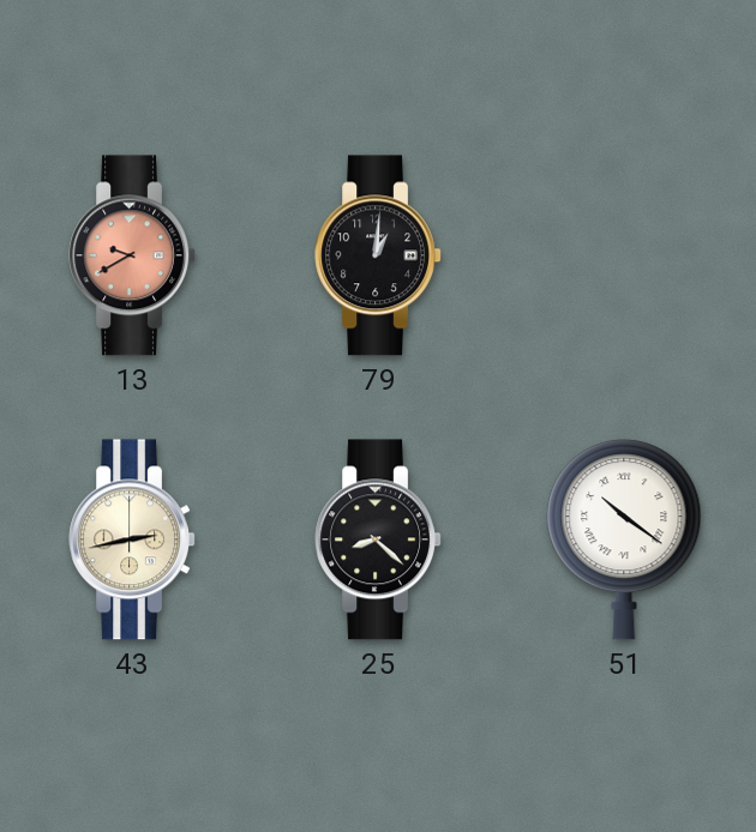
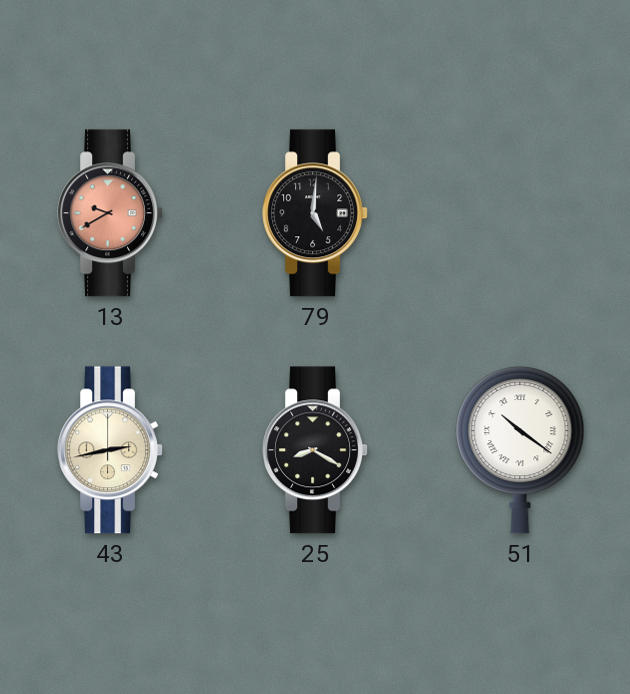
79: 1:01 -> 5:01 (315, 213)
25: 8:22 -> 8:20 (315, 450)
